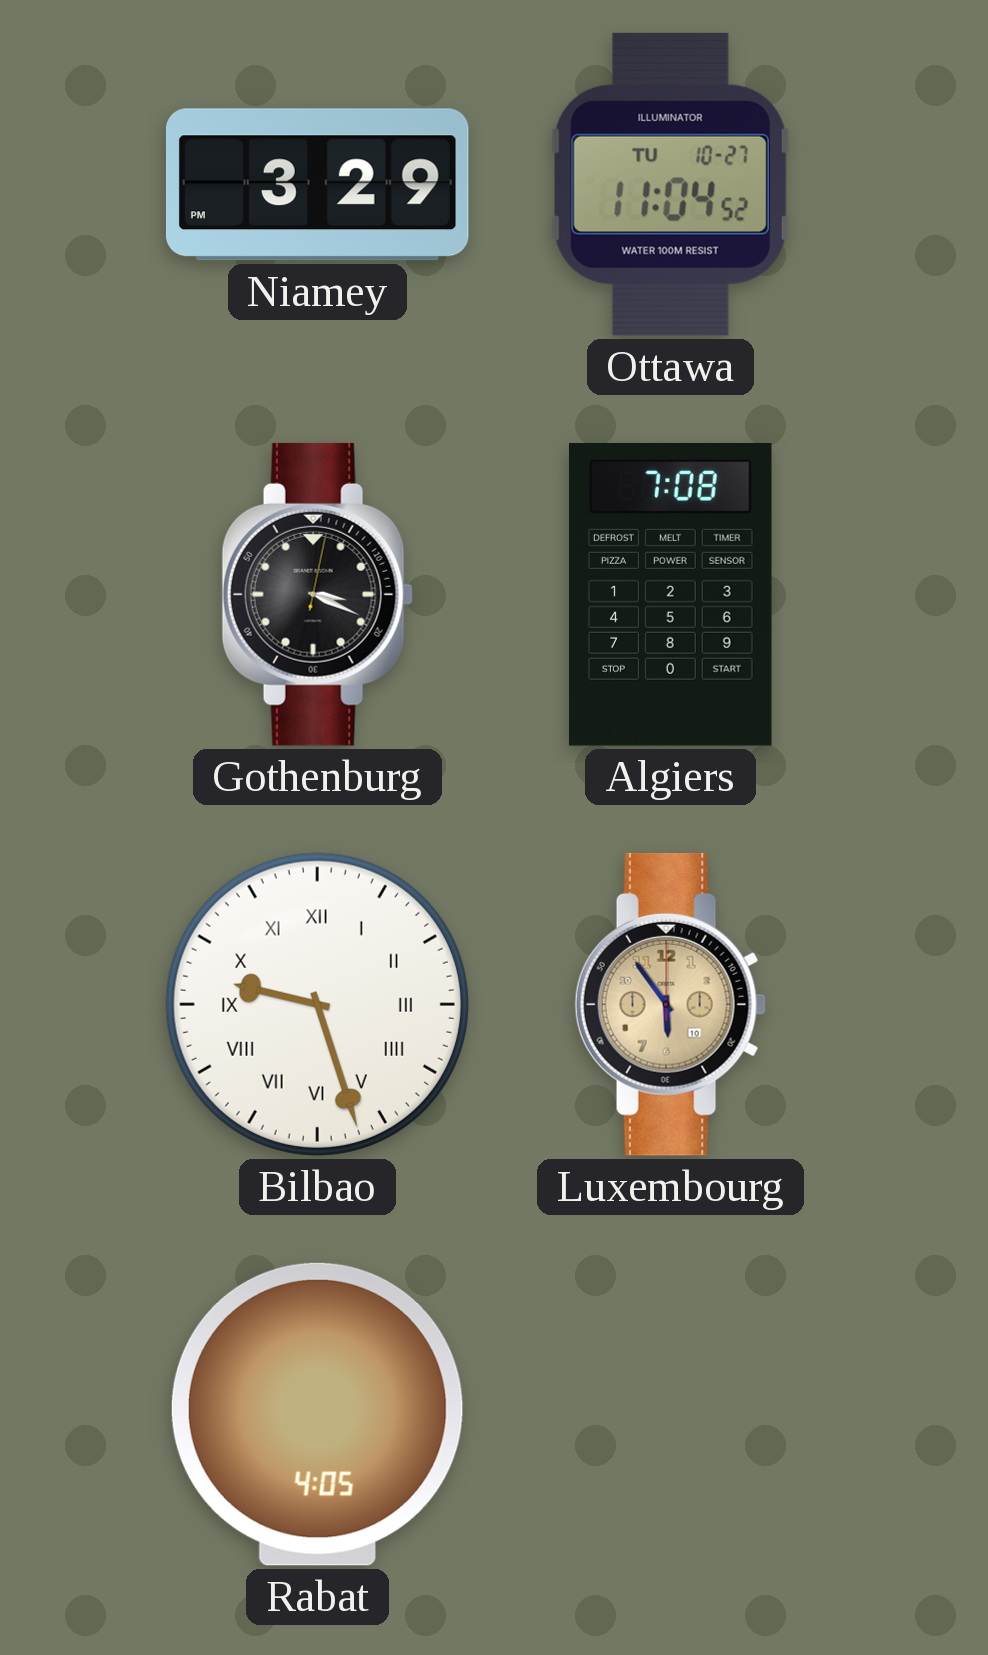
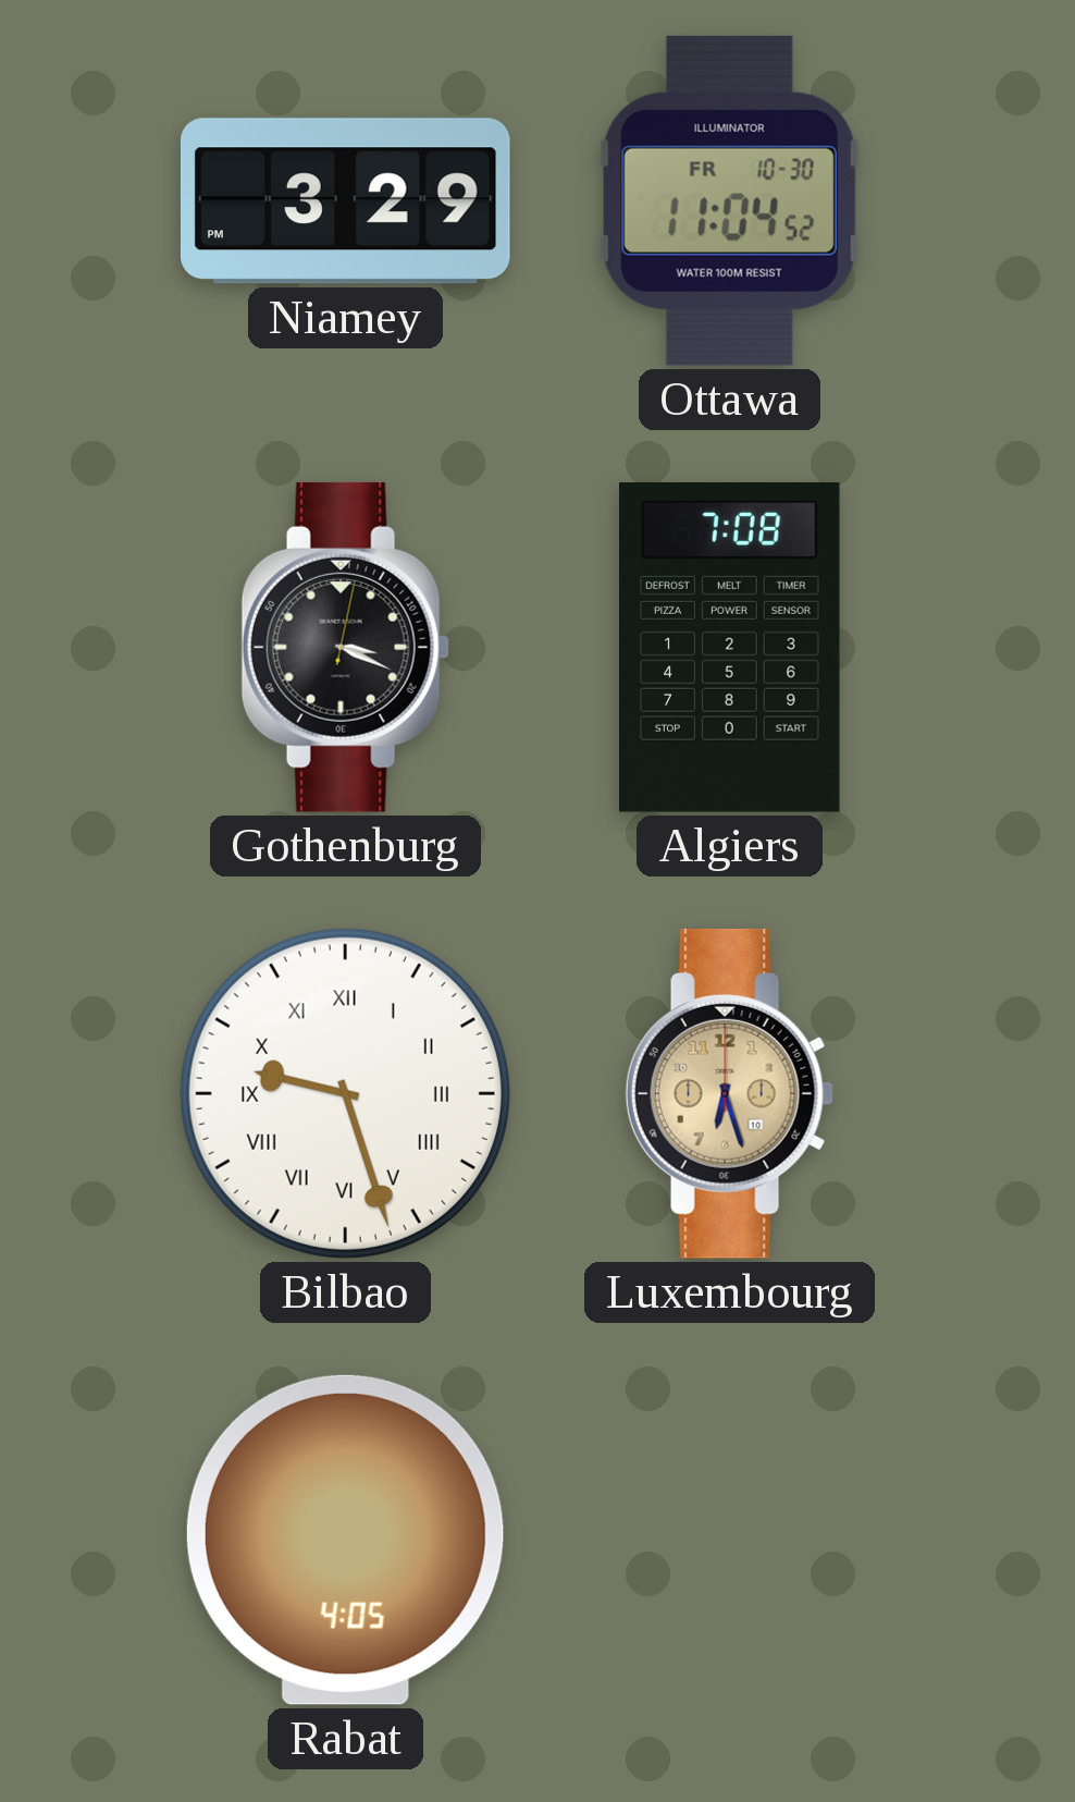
Ottawa date: TU 10-27 -> FR 10-30 (729, 200)
Luxembourg: 5:54 -> 6:27 (729, 1093)
